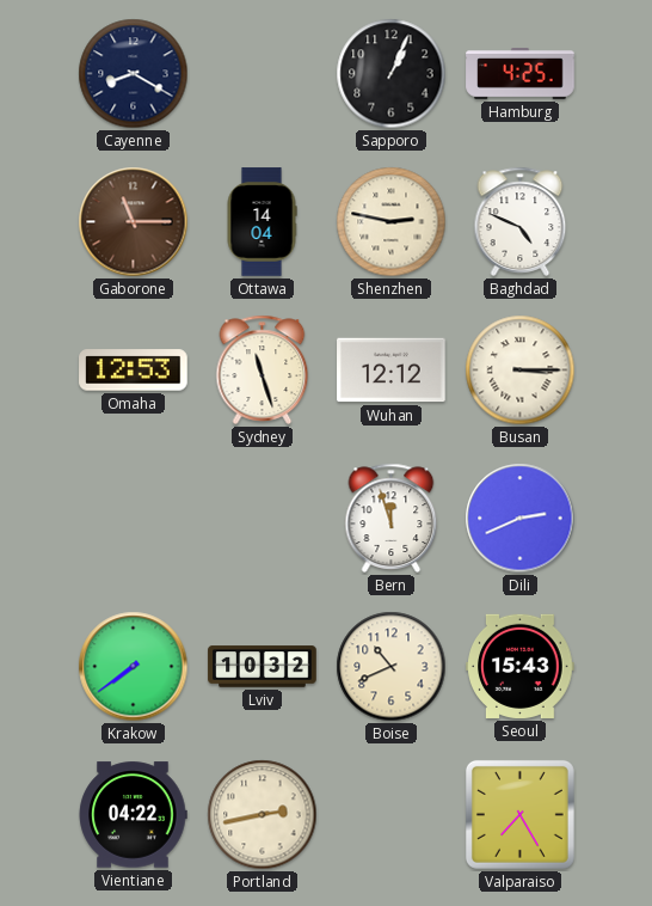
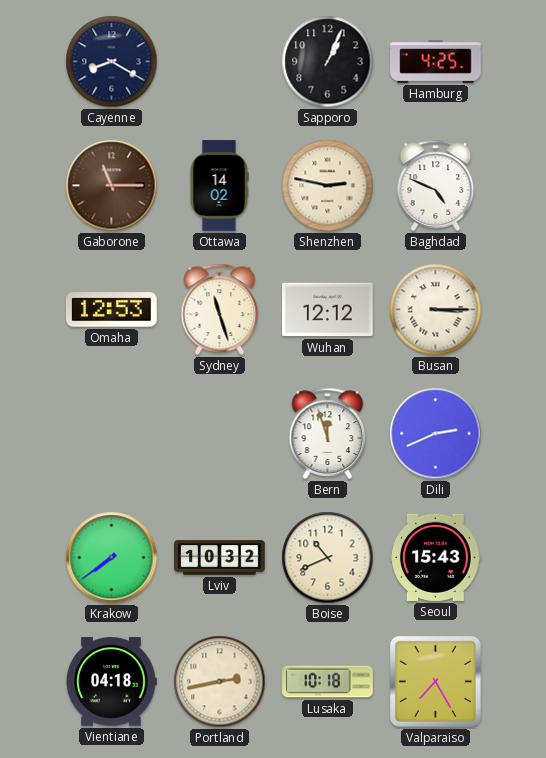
Ottawa: 14:04 -> 14:02 (219, 186)
Vientiane: 04:22 -> 04:18 (111, 682)
Lusaka: none -> 10:18 (328, 682)
